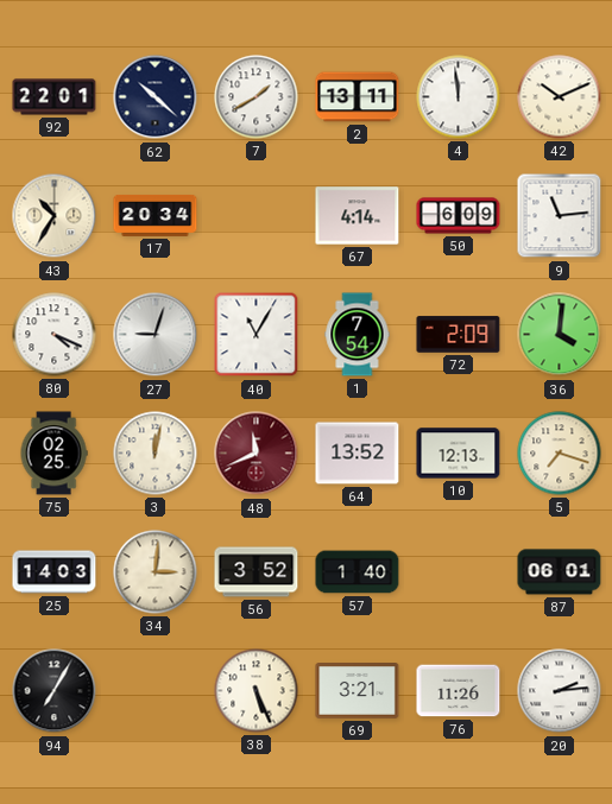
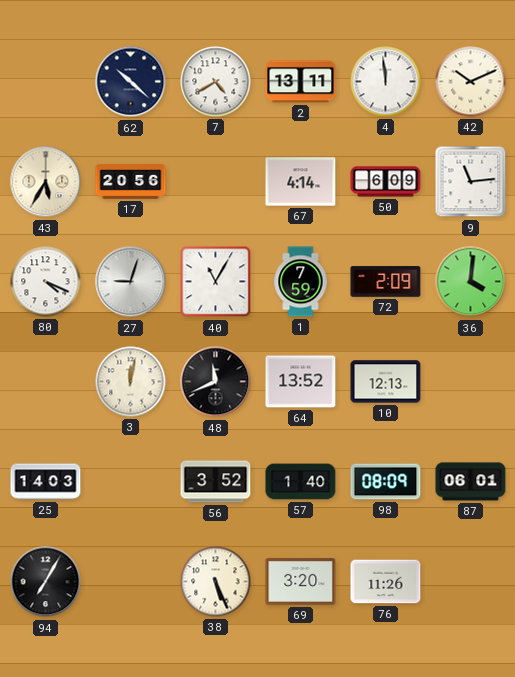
92: 22:01 -> none (55, 97)
7: 1:40 -> 4:40 (216, 82)
43: 10:35 -> 5:35 (46, 182)
17: 20:34 -> 20:56 (131, 181)
1: 7:54 -> 7:59 (301, 282)
75: 02:25 -> none (53, 454)
48 dial: burgundy -> black (216, 382)
5: 7:18 -> none (560, 454)
34: 3:01 -> none (156, 572)
98: none -> 08:09 (386, 482)
69: 3:21 -> 3:20 (301, 582)
20: 2:14 -> none (560, 691)
